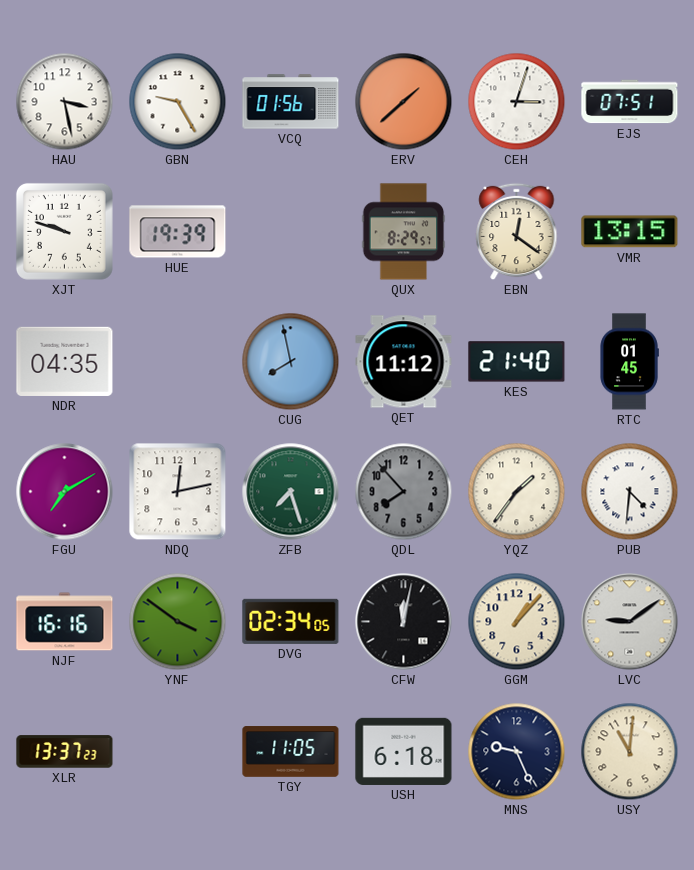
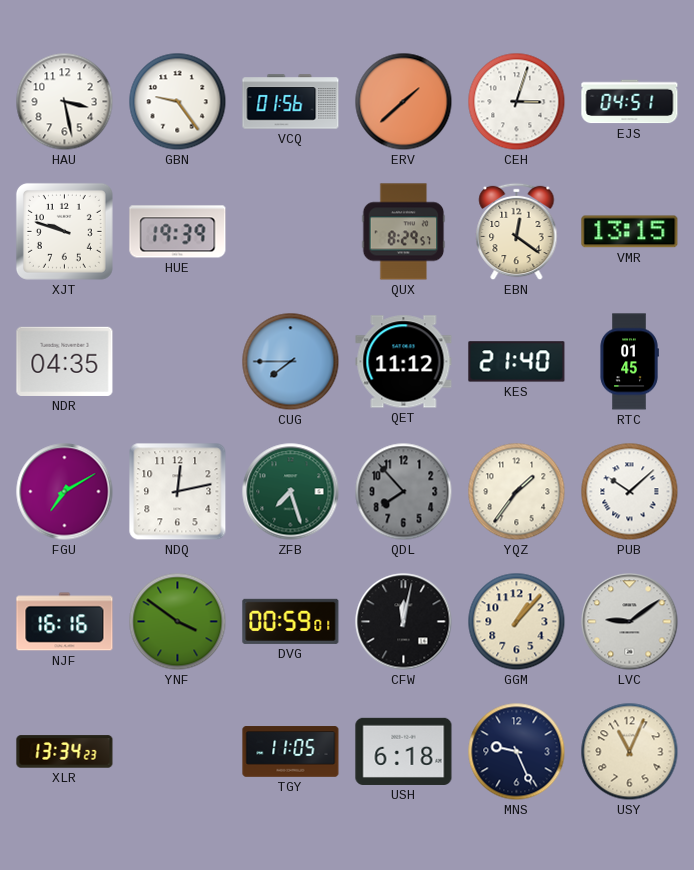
GBN: 9:25 -> 9:24 (178, 102)
EJS: 07:51 -> 04:51 (630, 102)
CUG: 7:58 -> 7:45 (291, 362)
PUB: 4:31 -> 10:08 (630, 492)
DVG: 02:34 -> 00:59 (291, 621)
XLR: 13:37 -> 13:34 (65, 752)
USY: 11:01 -> 11:04 (630, 752)
